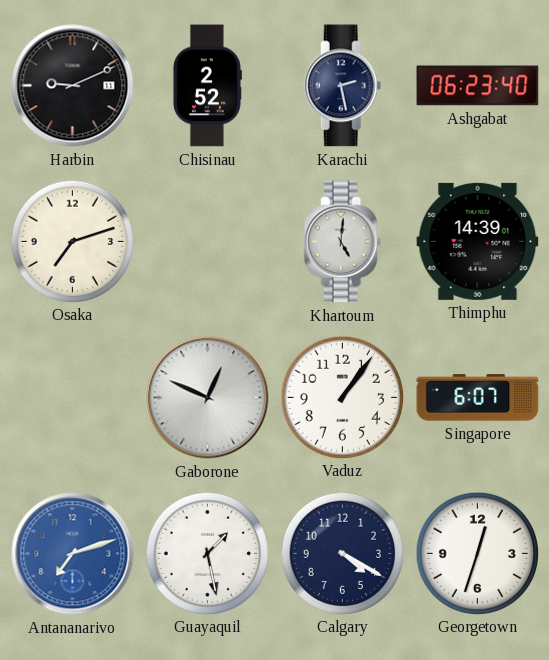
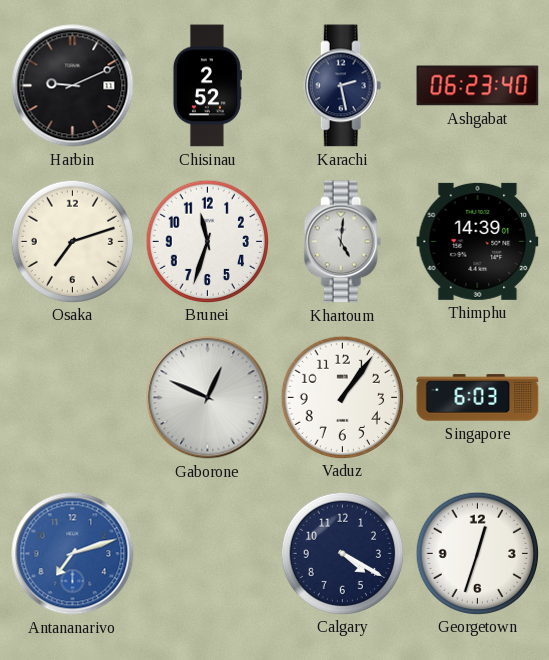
Brunei: none -> 11:33 (207, 241)
Singapore: 6:07 -> 6:03 (478, 398)
Guayaquil: 1:28 -> none (207, 553)
